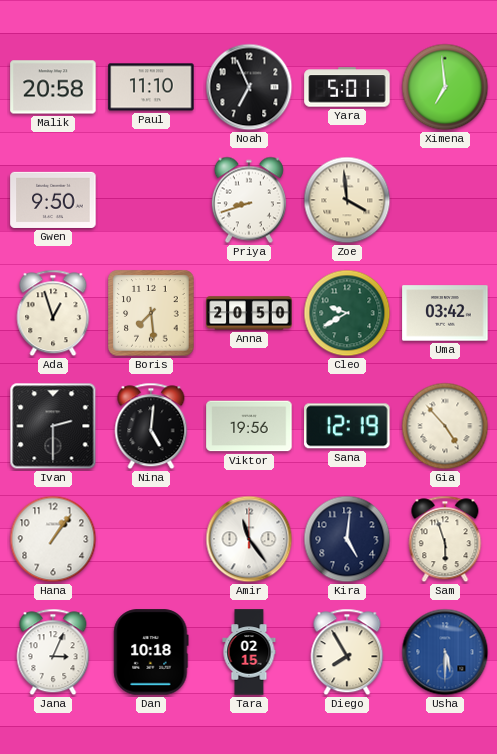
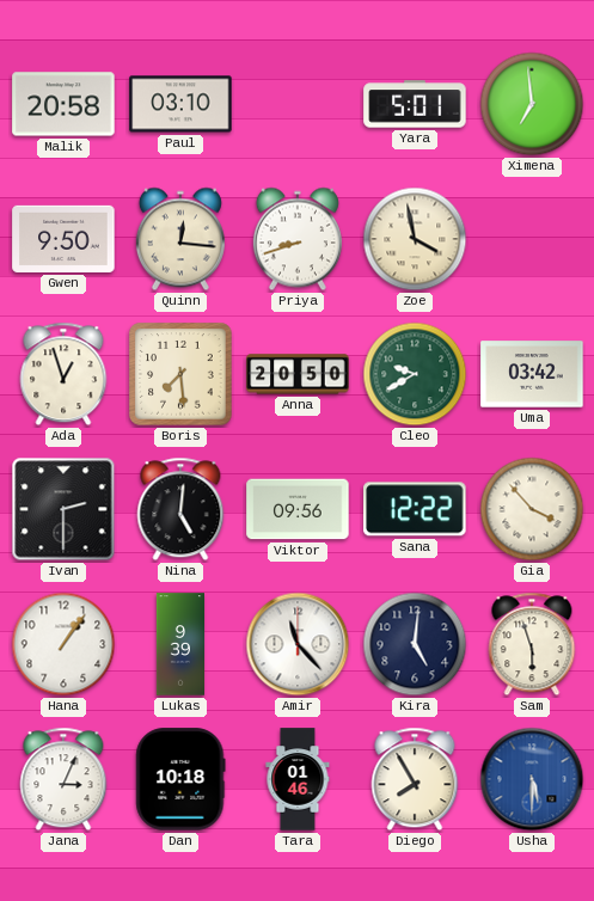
Paul: 11:10 -> 03:10 (180, 104)
Noah: 6:56 -> none (249, 87)
Quinn: none -> 12:16 (180, 239)
Zoe: 3:59 -> 3:58 (415, 239)
Viktor: 19:56 -> 09:56 (298, 509)
Sana: 12:19 -> 12:22 (415, 509)
Gia: 4:53 -> 3:53 (532, 509)
Lukas: none -> 9:39 (179, 644)
Amir: 11:24 -> 11:23 (298, 644)
Tara: 02:15 -> 01:46 (298, 779)
